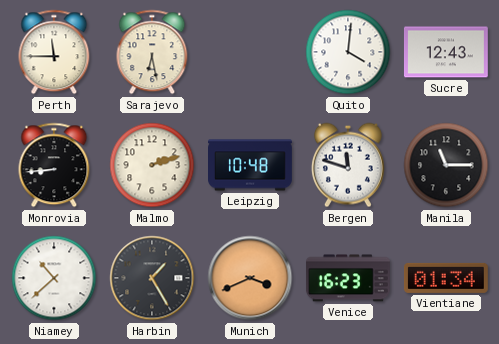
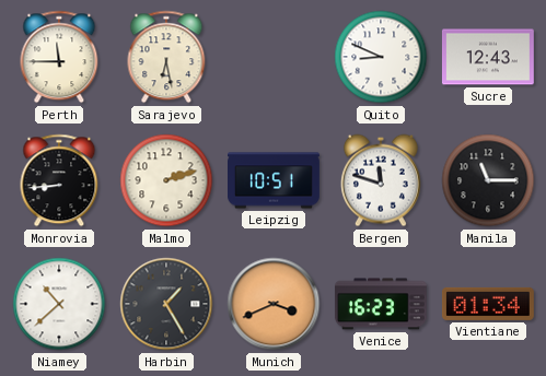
Quito: 4:01 -> 8:49 (381, 57)
Leipzig: 10:48 -> 10:51 (275, 180)
